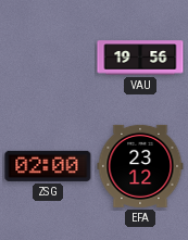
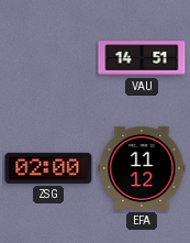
VAU: 19:56 -> 14:51 (142, 58)
EFA: 23:12 -> 11:12 (142, 168)
